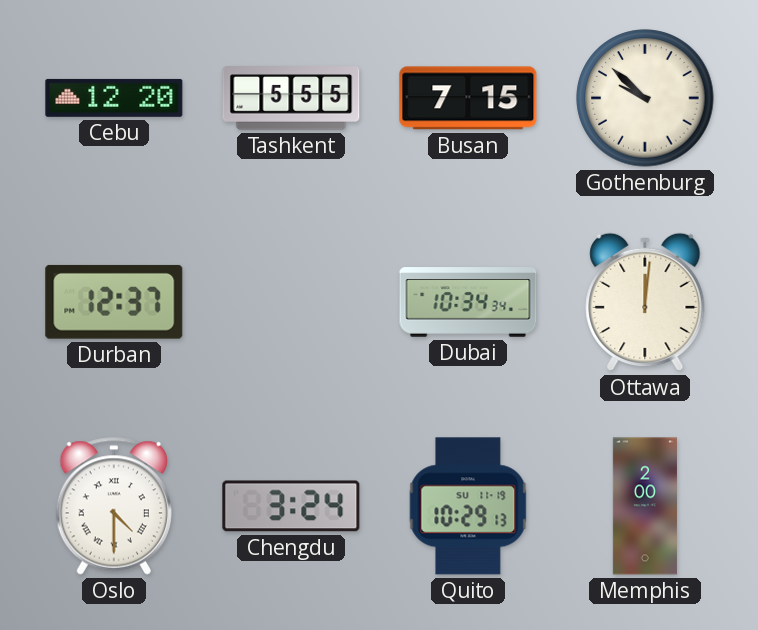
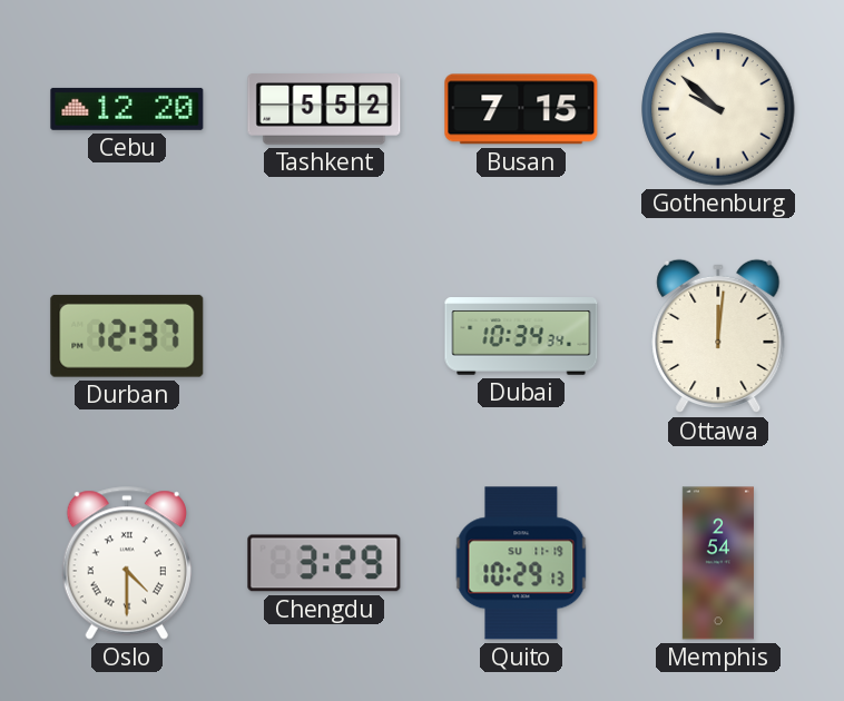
Tashkent: 5:55 -> 5:52 (324, 109)
Chengdu: 3:24 -> 3:29 (324, 563)
Memphis: 2:00 -> 2:54 (718, 563)
